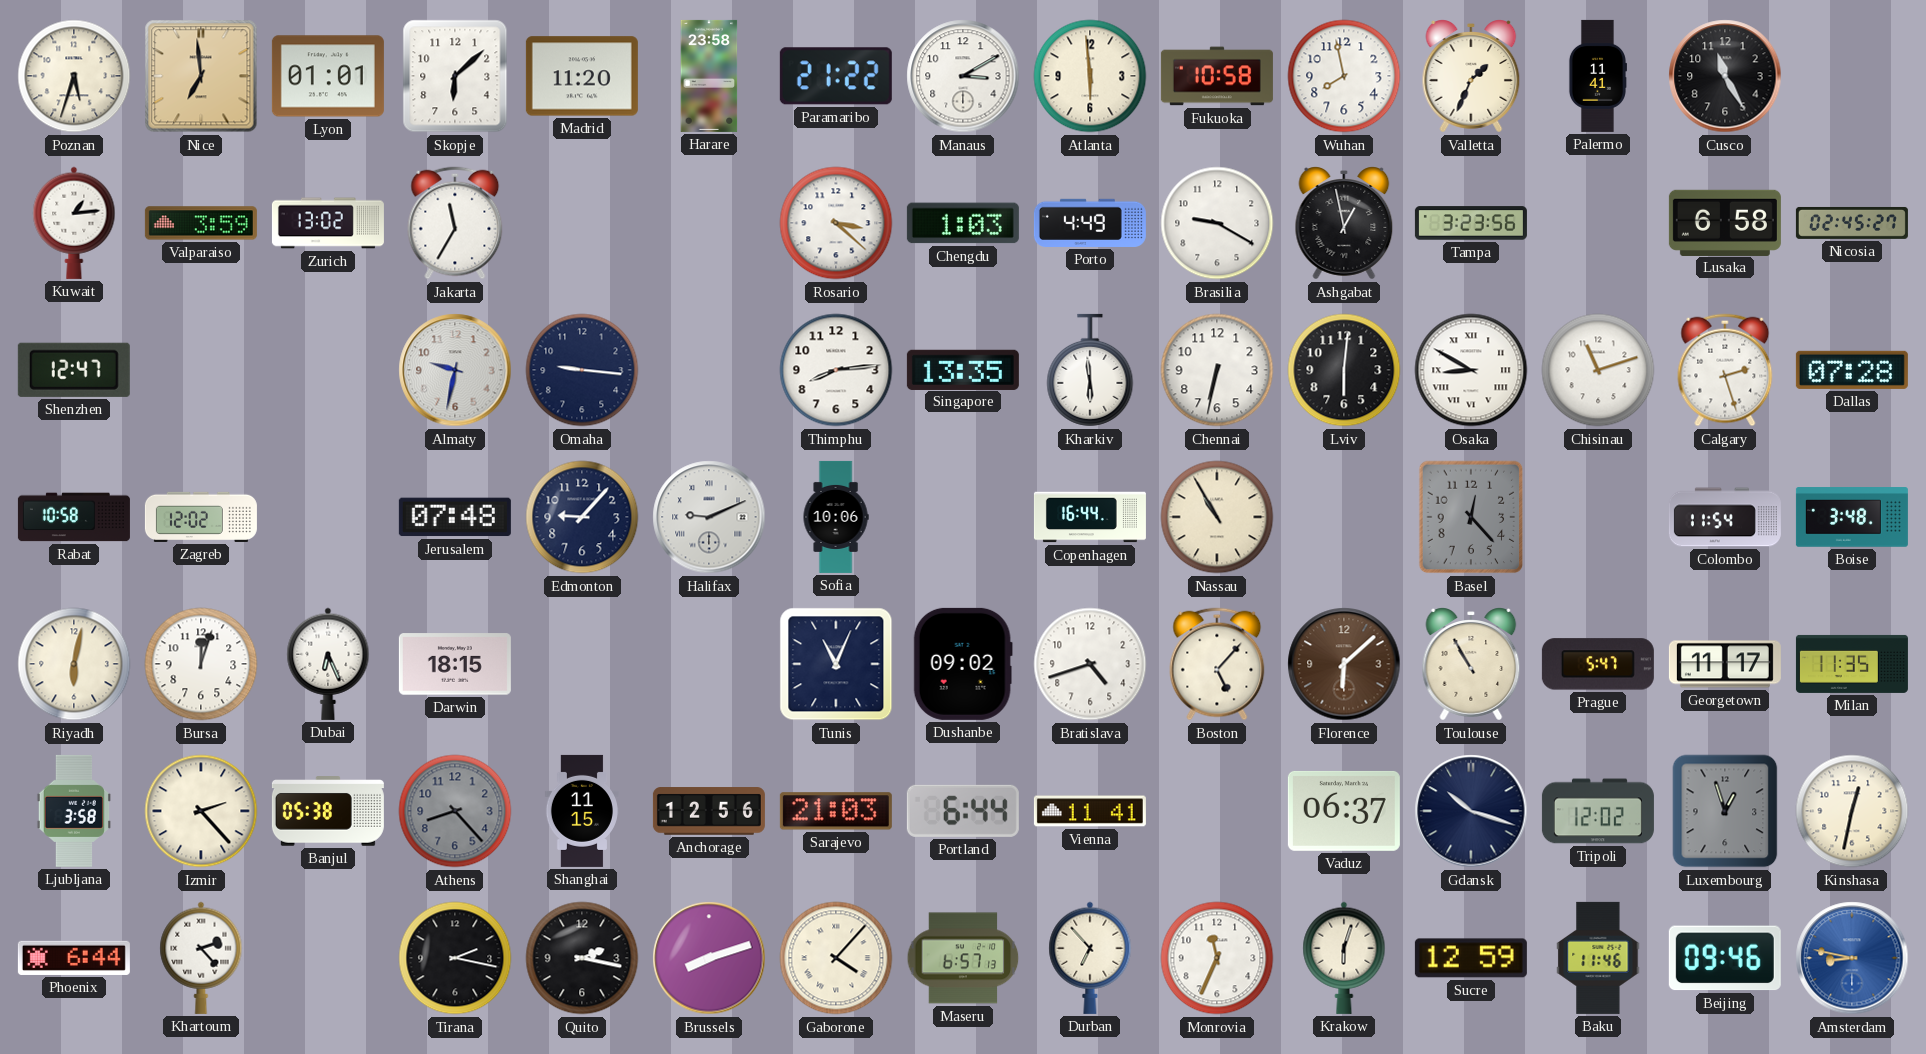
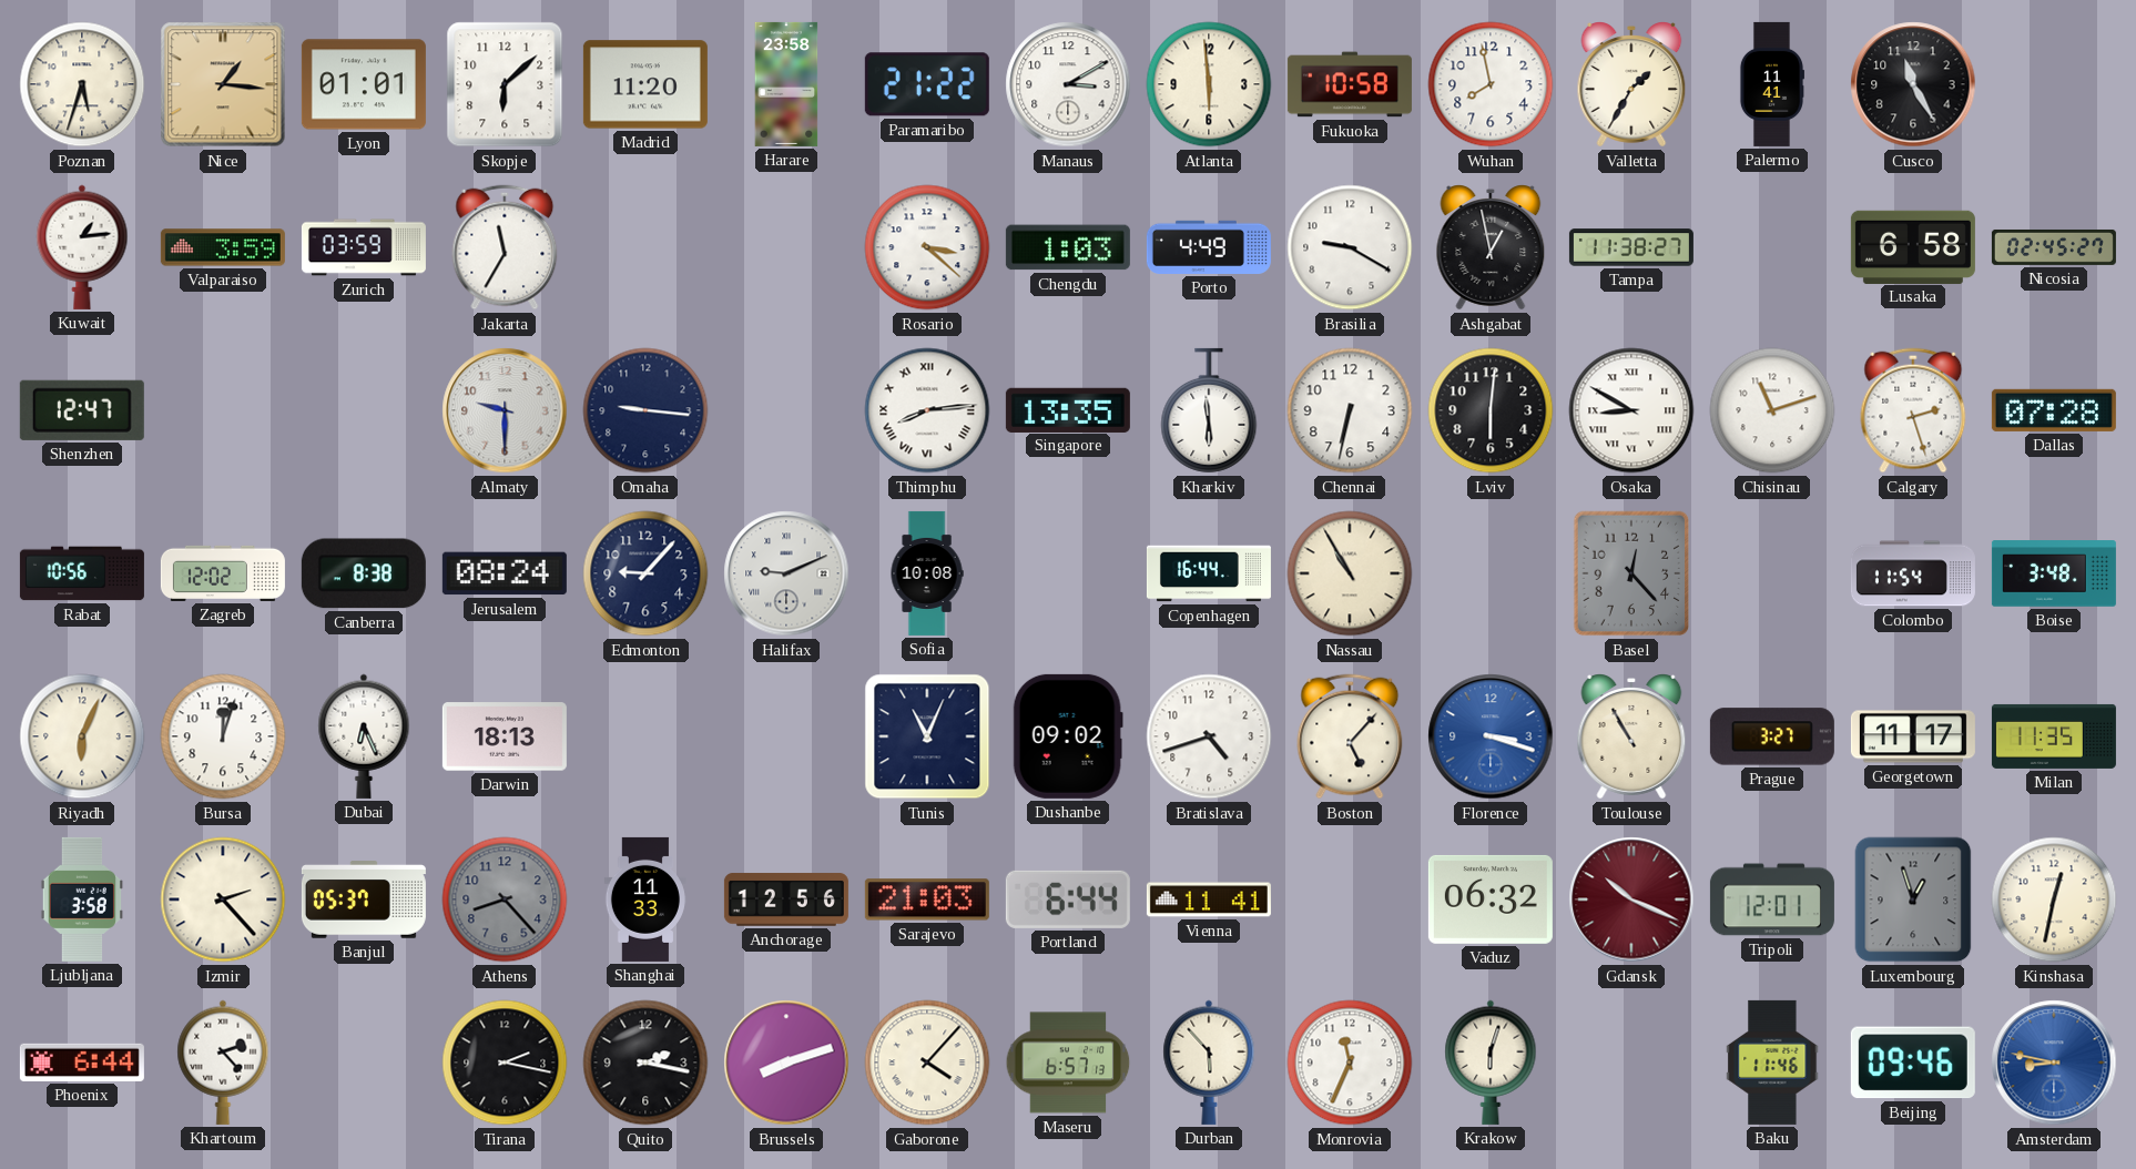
Nice: 6:59 -> 1:16 (223, 84)
Valletta: 1:34 -> 1:35 (1631, 84)
Zurich: 13:02 -> 03:59 (364, 247)
Tampa: 3:23 -> 11:38 (1631, 247)
Almaty: 9:32 -> 9:30 (505, 410)
Thimphu numerals: Arabic -> Roman (927, 410)
Rabat: 10:58 -> 10:56 (82, 573)
Canberra: none -> 8:38 (364, 573)
Jerusalem: 07:48 -> 08:24 (505, 573)
Sofia: 10:06 -> 10:08 (927, 573)
Riyadh: 6:02 -> 6:04 (82, 736)
Darwin: 18:15 -> 18:13 (505, 736)
Florence: 6:08 -> 3:18 (1491, 736)
Florence dial: brown -> blue (1491, 736)
Prague: 5:47 -> 3:27 (1772, 736)
Banjul: 05:38 -> 05:37 (364, 899)
Shanghai: 11:15 -> 11:33 (645, 899)
Vaduz: 06:37 -> 06:32 (1491, 899)
Gdansk: 10:18 -> 10:19 (1631, 899)
Gdansk dial: navy -> burgundy (1631, 899)
Tripoli: 12:02 -> 12:01 (1772, 899)
Durban: 6:53 -> 5:53 (1209, 1063)
Sucre: 12:59 -> none (1471, 958)
